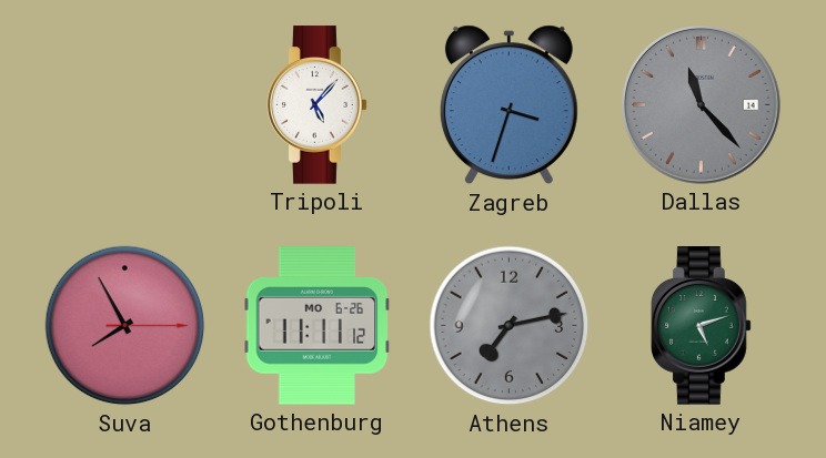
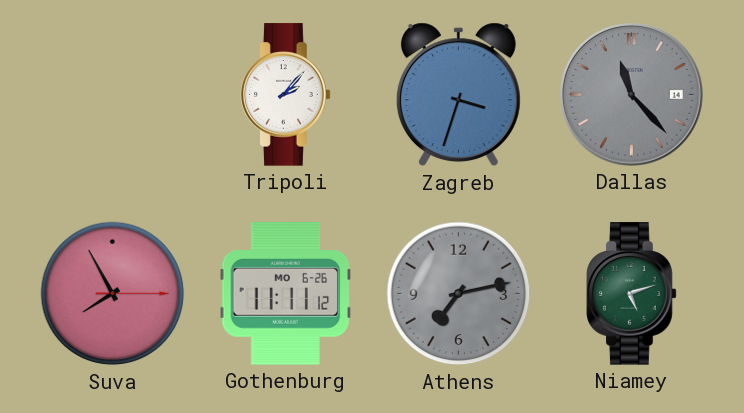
Tripoli: 5:07 -> 2:07 (286, 95)
